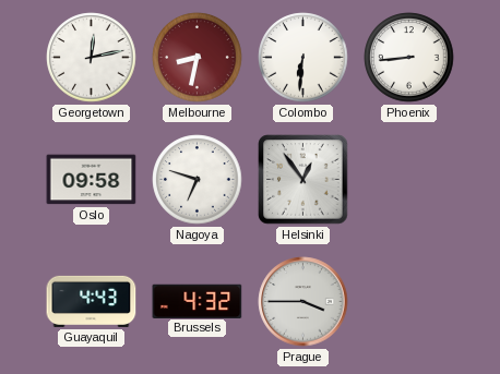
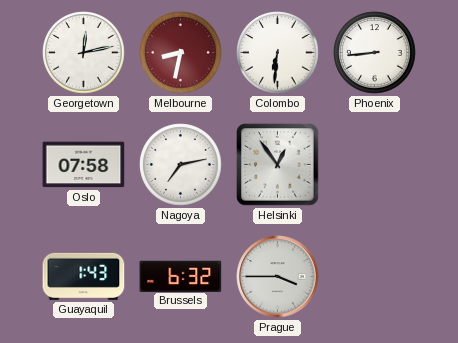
Oslo: 09:58 -> 07:58 (84, 165)
Nagoya: 6:48 -> 7:13 (181, 165)
Guayaquil: 4:43 -> 1:43 (84, 276)
Brussels: 4:32 -> 6:32 (181, 276)
